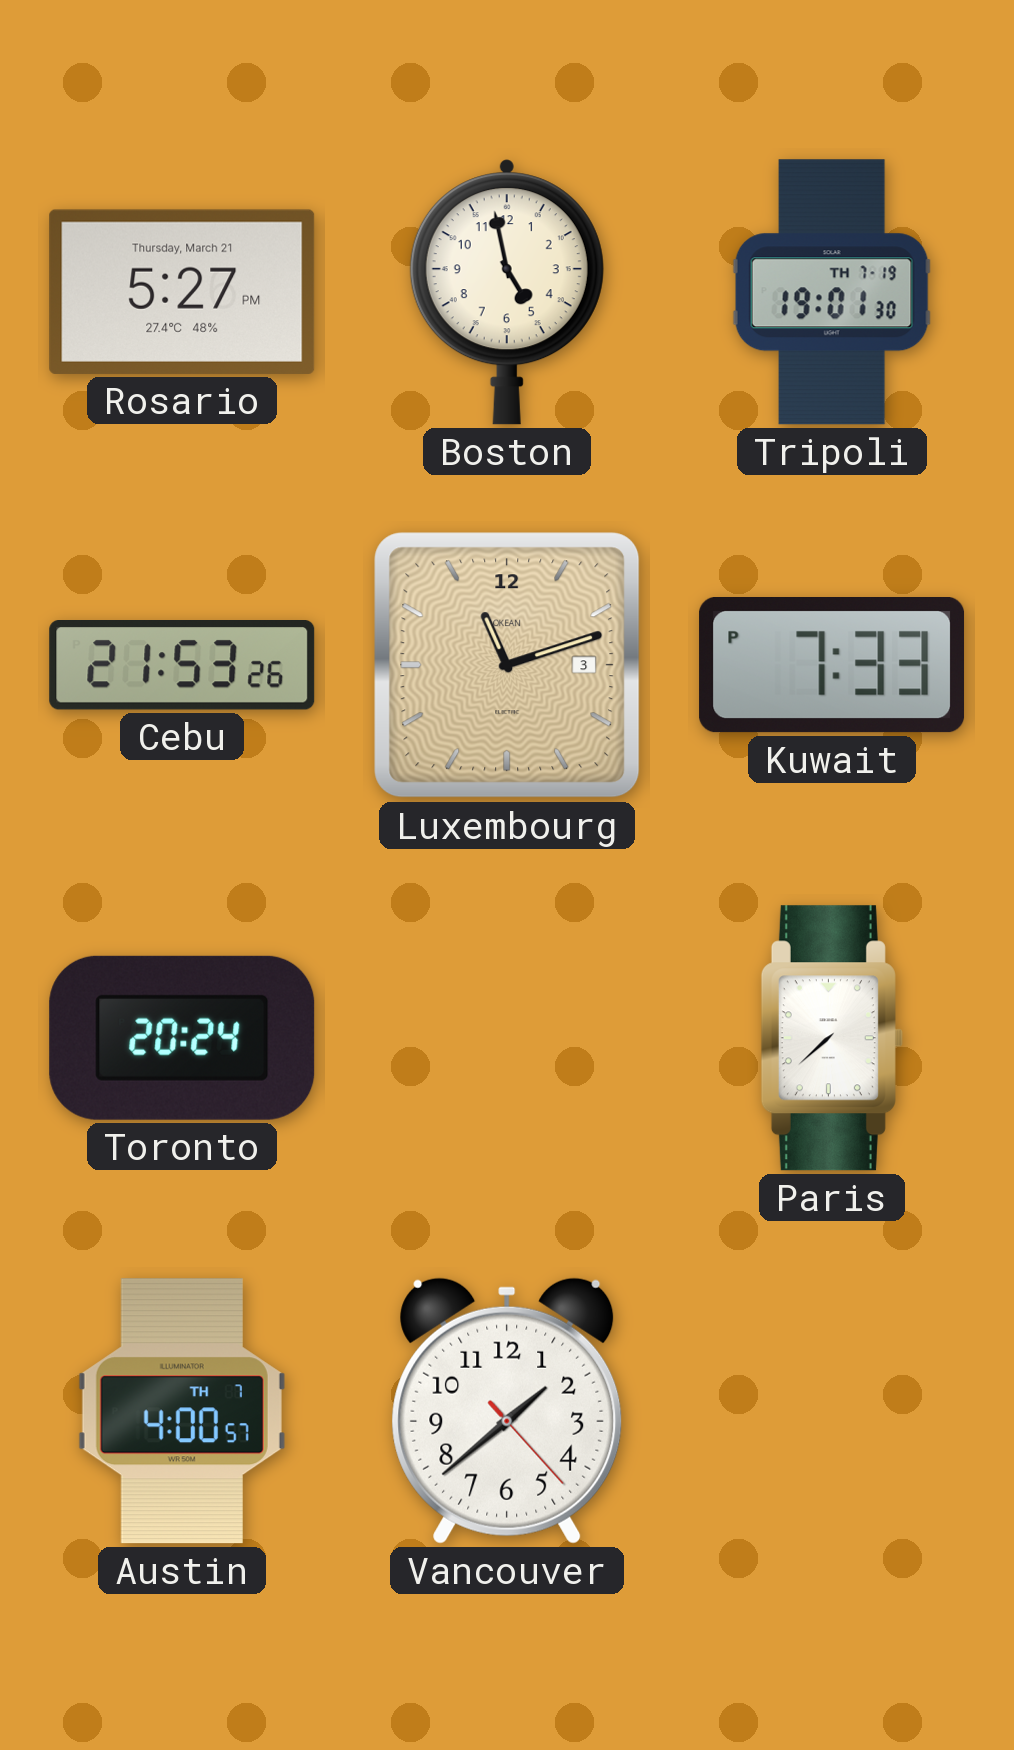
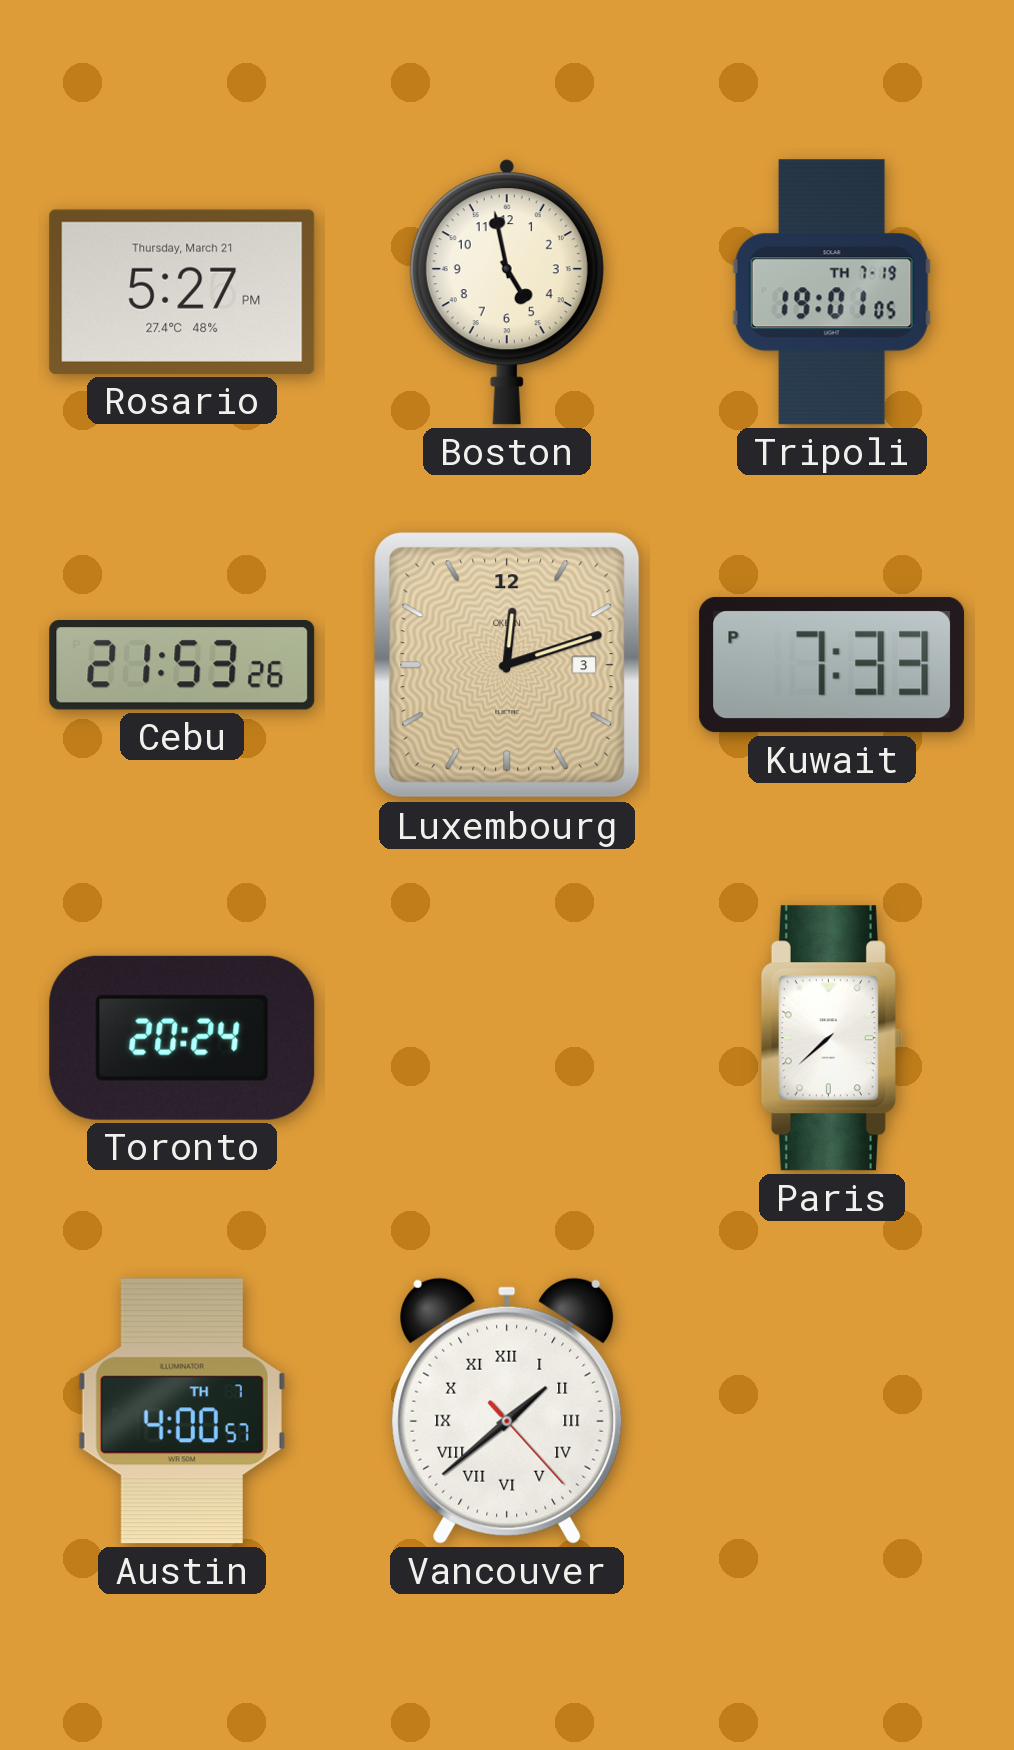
Tripoli: 19:01:30 -> 19:01:05 (832, 292)
Luxembourg: 11:12 -> 12:12 (507, 665)
Vancouver numerals: Arabic -> Roman (507, 1411)
